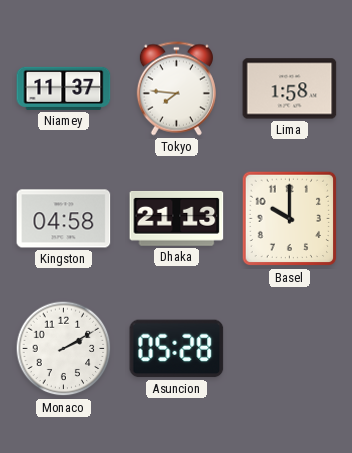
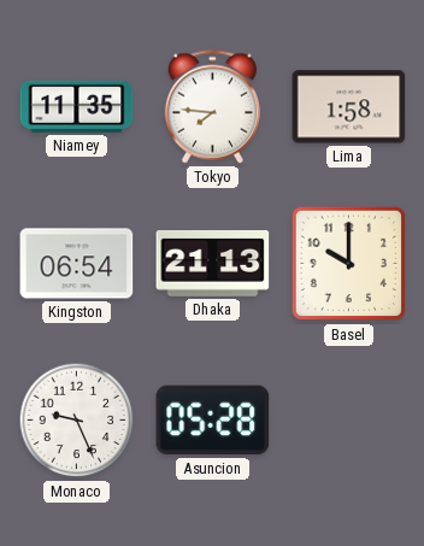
Niamey: 11:37 -> 11:35 (77, 106)
Kingston: 04:58 -> 06:54 (77, 264)
Monaco: 2:10 -> 9:26 (77, 421)
